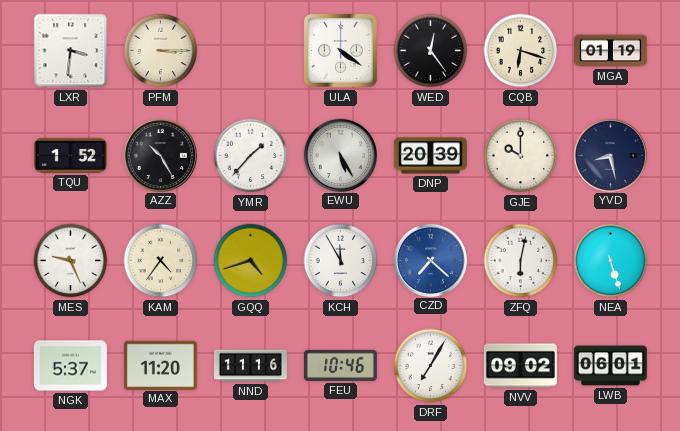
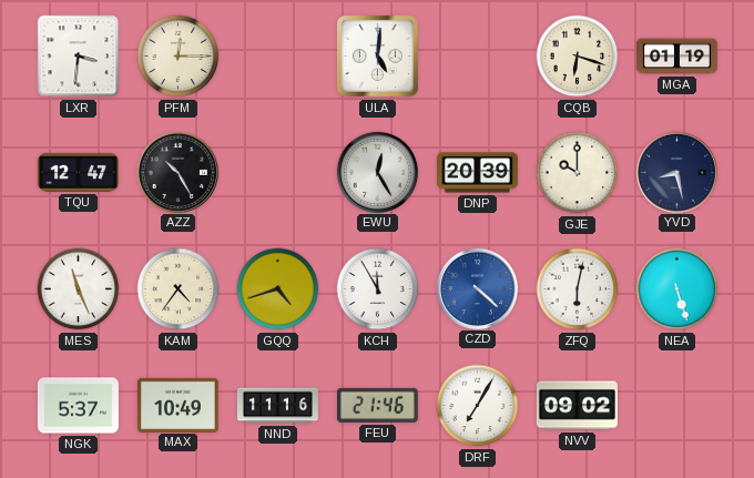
PFM: 3:15 -> 12:15 (179, 57)
ULA: 4:21 -> 5:01 (377, 55)
WED: 12:24 -> none (431, 51)
TQU: 1:52 -> 12:47 (78, 172)
YMR: 1:37 -> none (251, 156)
EWU: 5:25 -> 12:25 (377, 172)
MES: 9:26 -> 11:26 (79, 289)
CZD: 7:22 -> 4:22 (477, 288)
MAX: 11:20 -> 10:49 (177, 405)
FEU: 10:46 -> 21:46 (377, 405)
LWB: 06:01 -> none (610, 366)
